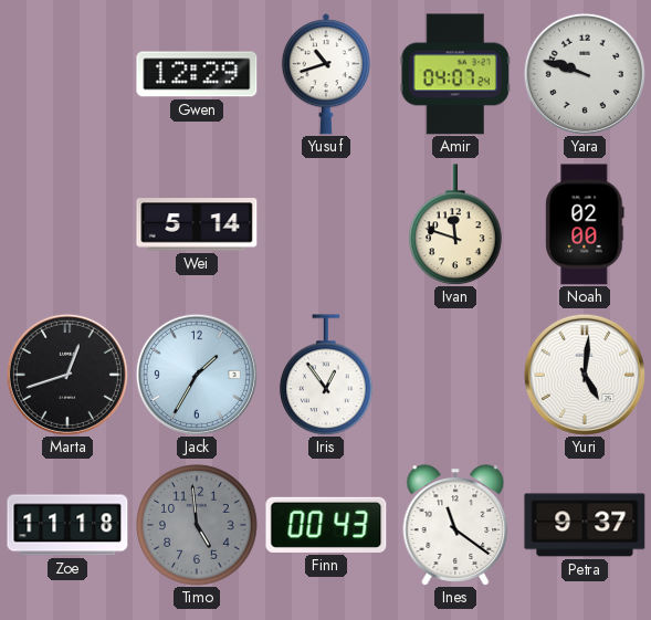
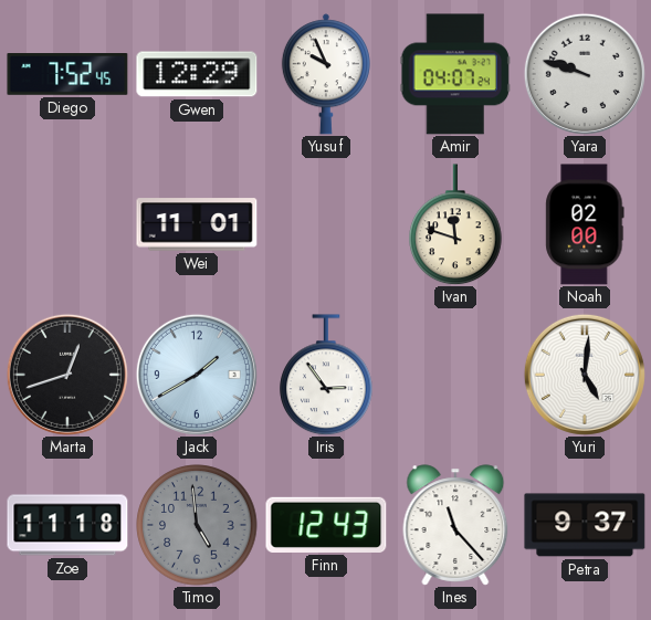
Diego: none -> 7:52 (67, 75)
Yusuf: 10:42 -> 9:56 (326, 74)
Wei: 5:14 -> 11:01 (197, 224)
Jack: 1:35 -> 1:40 (197, 375)
Iris: 12:54 -> 2:54 (326, 375)
Finn: 00:43 -> 12:43 (326, 525)
Ines: 11:21 -> 11:23 (455, 525)
